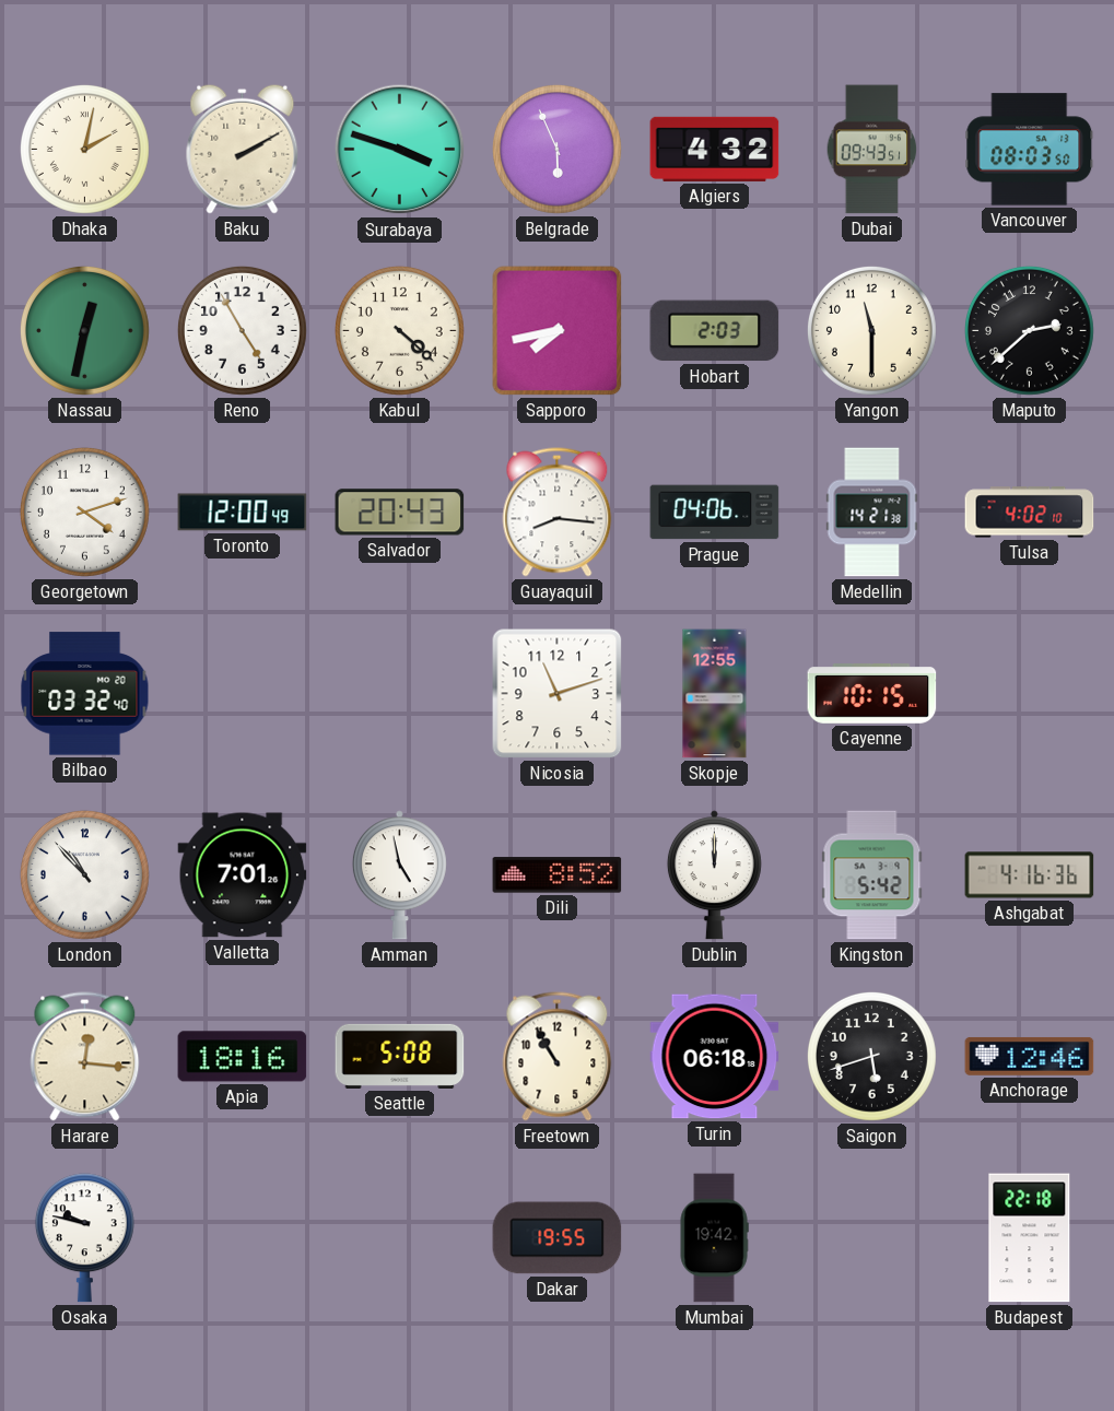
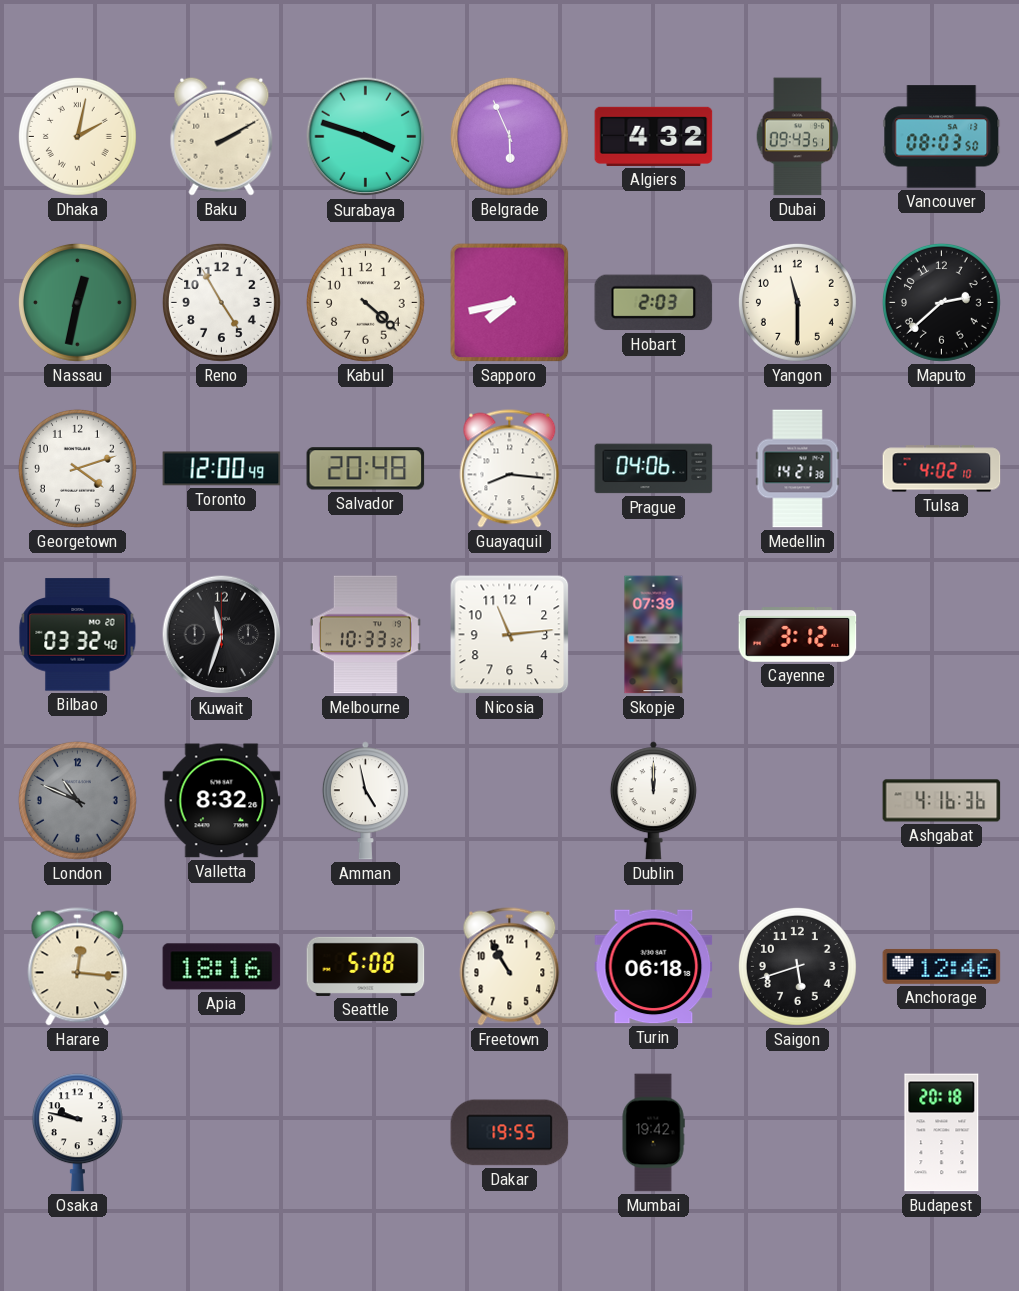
Salvador: 20:43 -> 20:48 (366, 469)
Kuwait: none -> 11:33 (222, 635)
Melbourne: none -> 10:33 (365, 635)
Nicosia: 11:12 -> 11:14 (510, 635)
Skopje: 12:55 -> 07:39 (654, 635)
Cayenne: 10:15 -> 3:12 (798, 635)
London: 10:53 -> 10:49 (77, 800)
London dial: white -> grey (77, 800)
Valletta: 7:01 -> 8:32 (222, 801)
Dili: 8:52 -> none (558, 875)
Kingston: 5:42 -> none (872, 875)
Budapest: 22:18 -> 20:18 (942, 1133)
